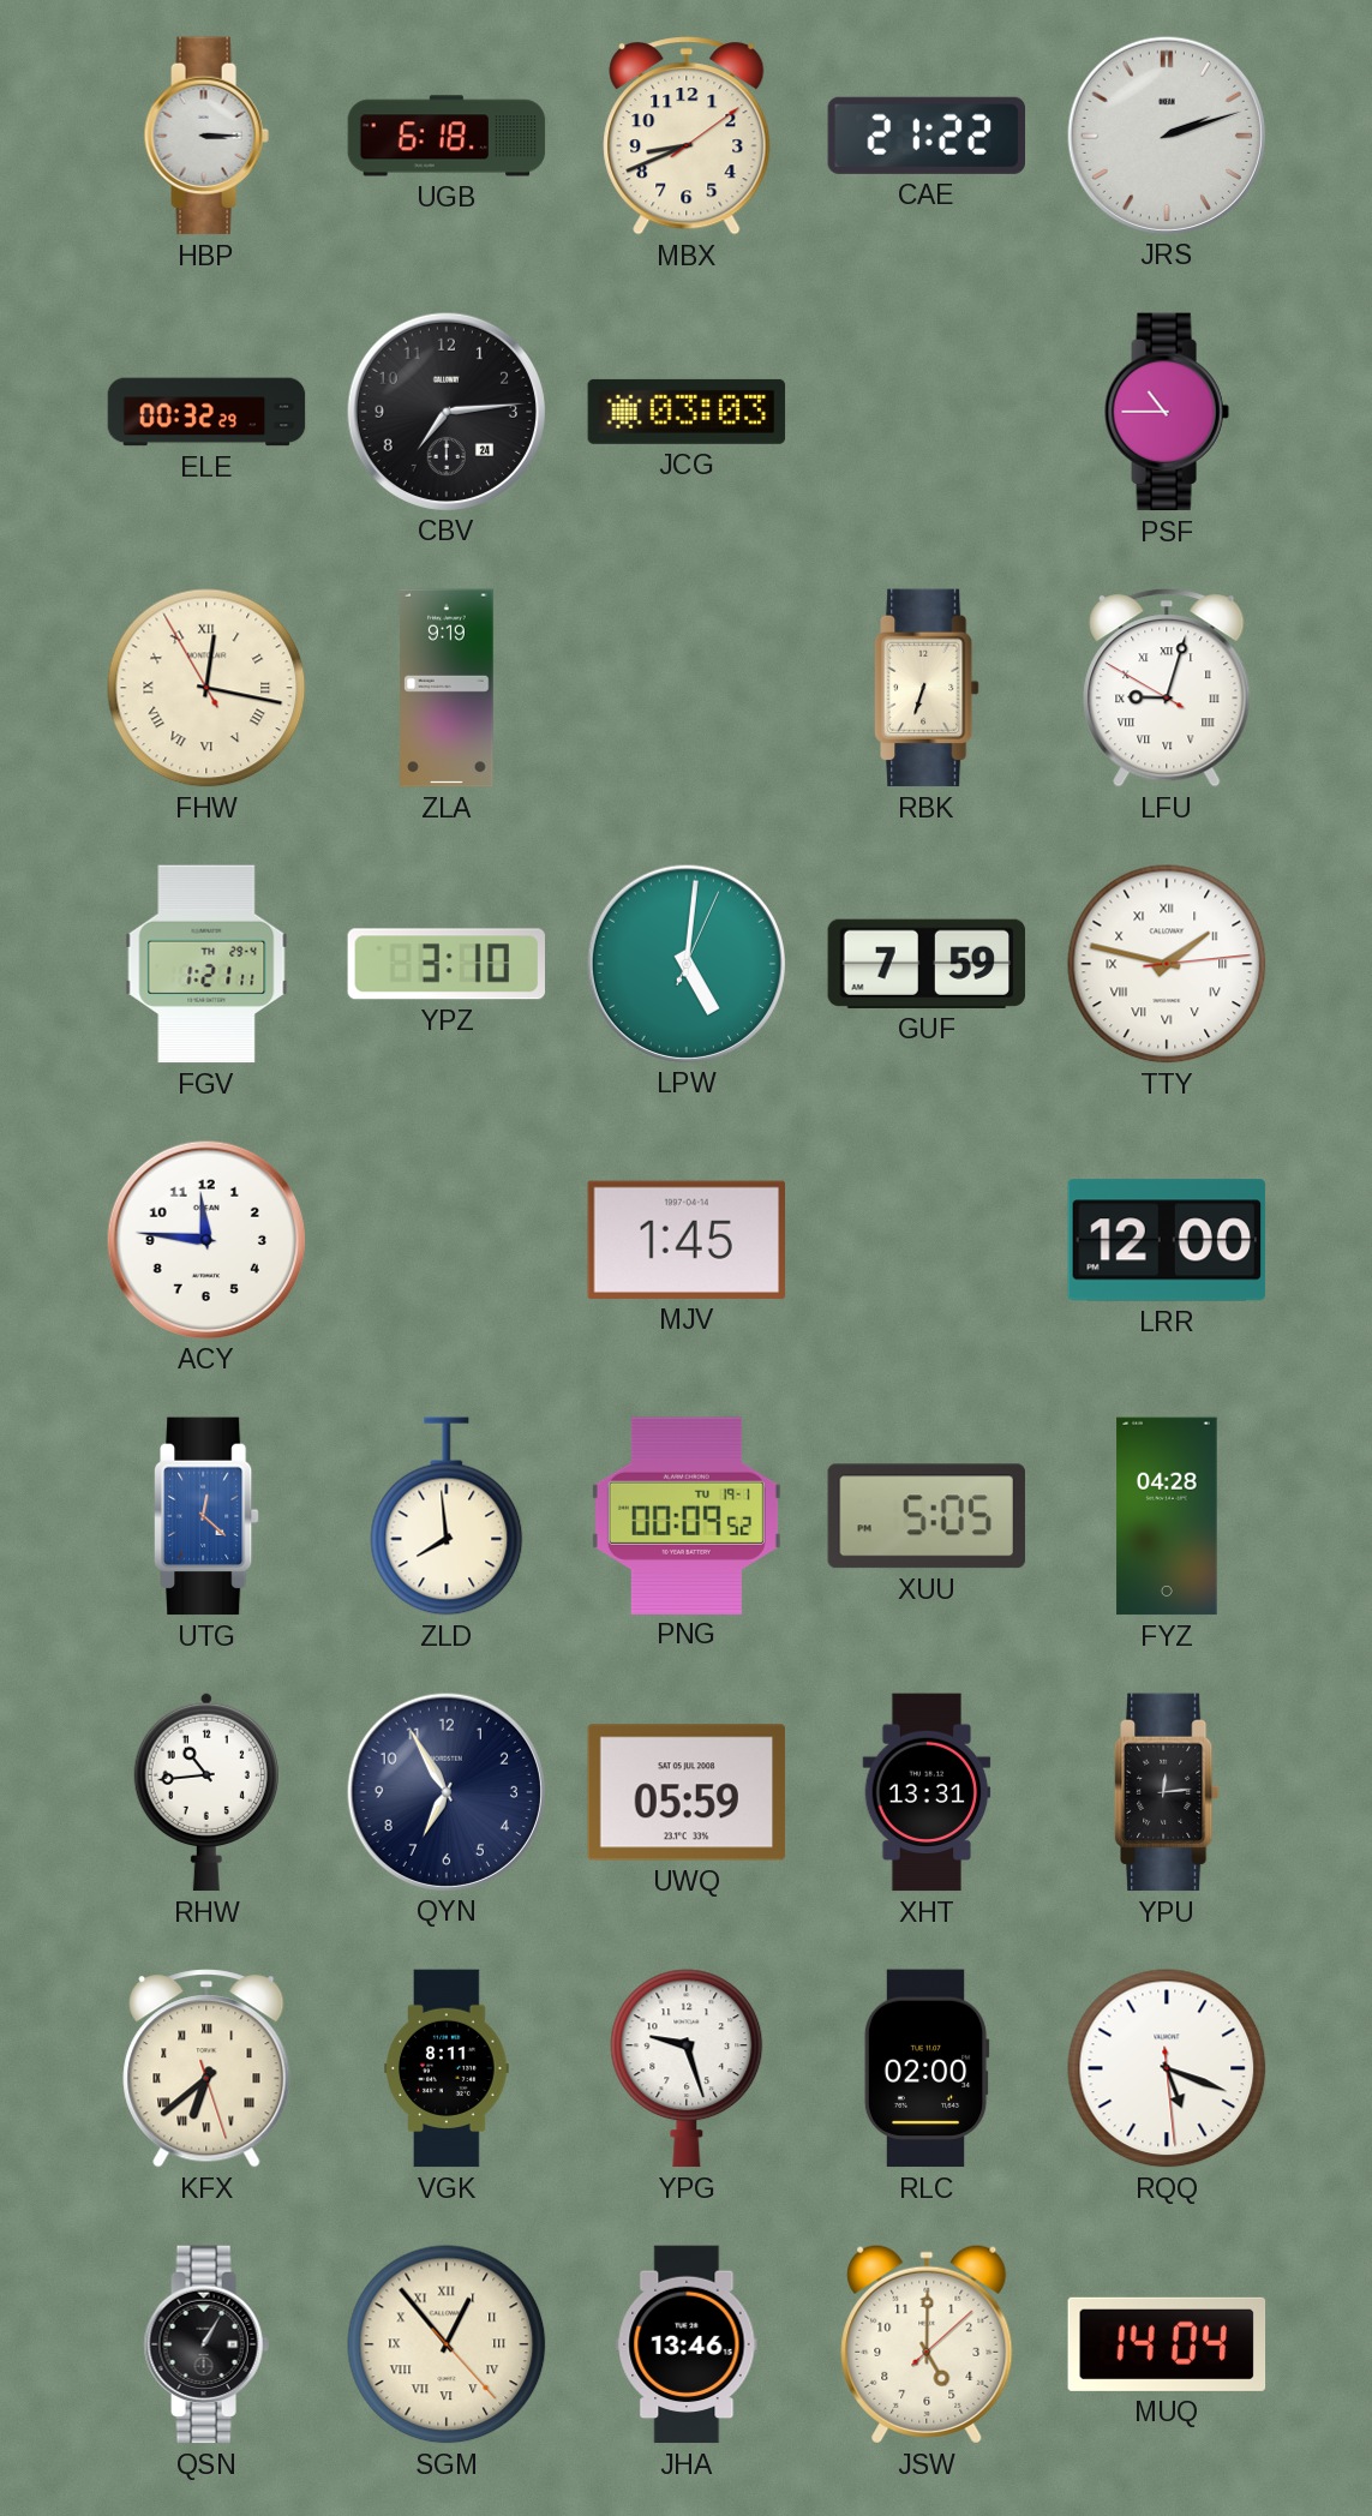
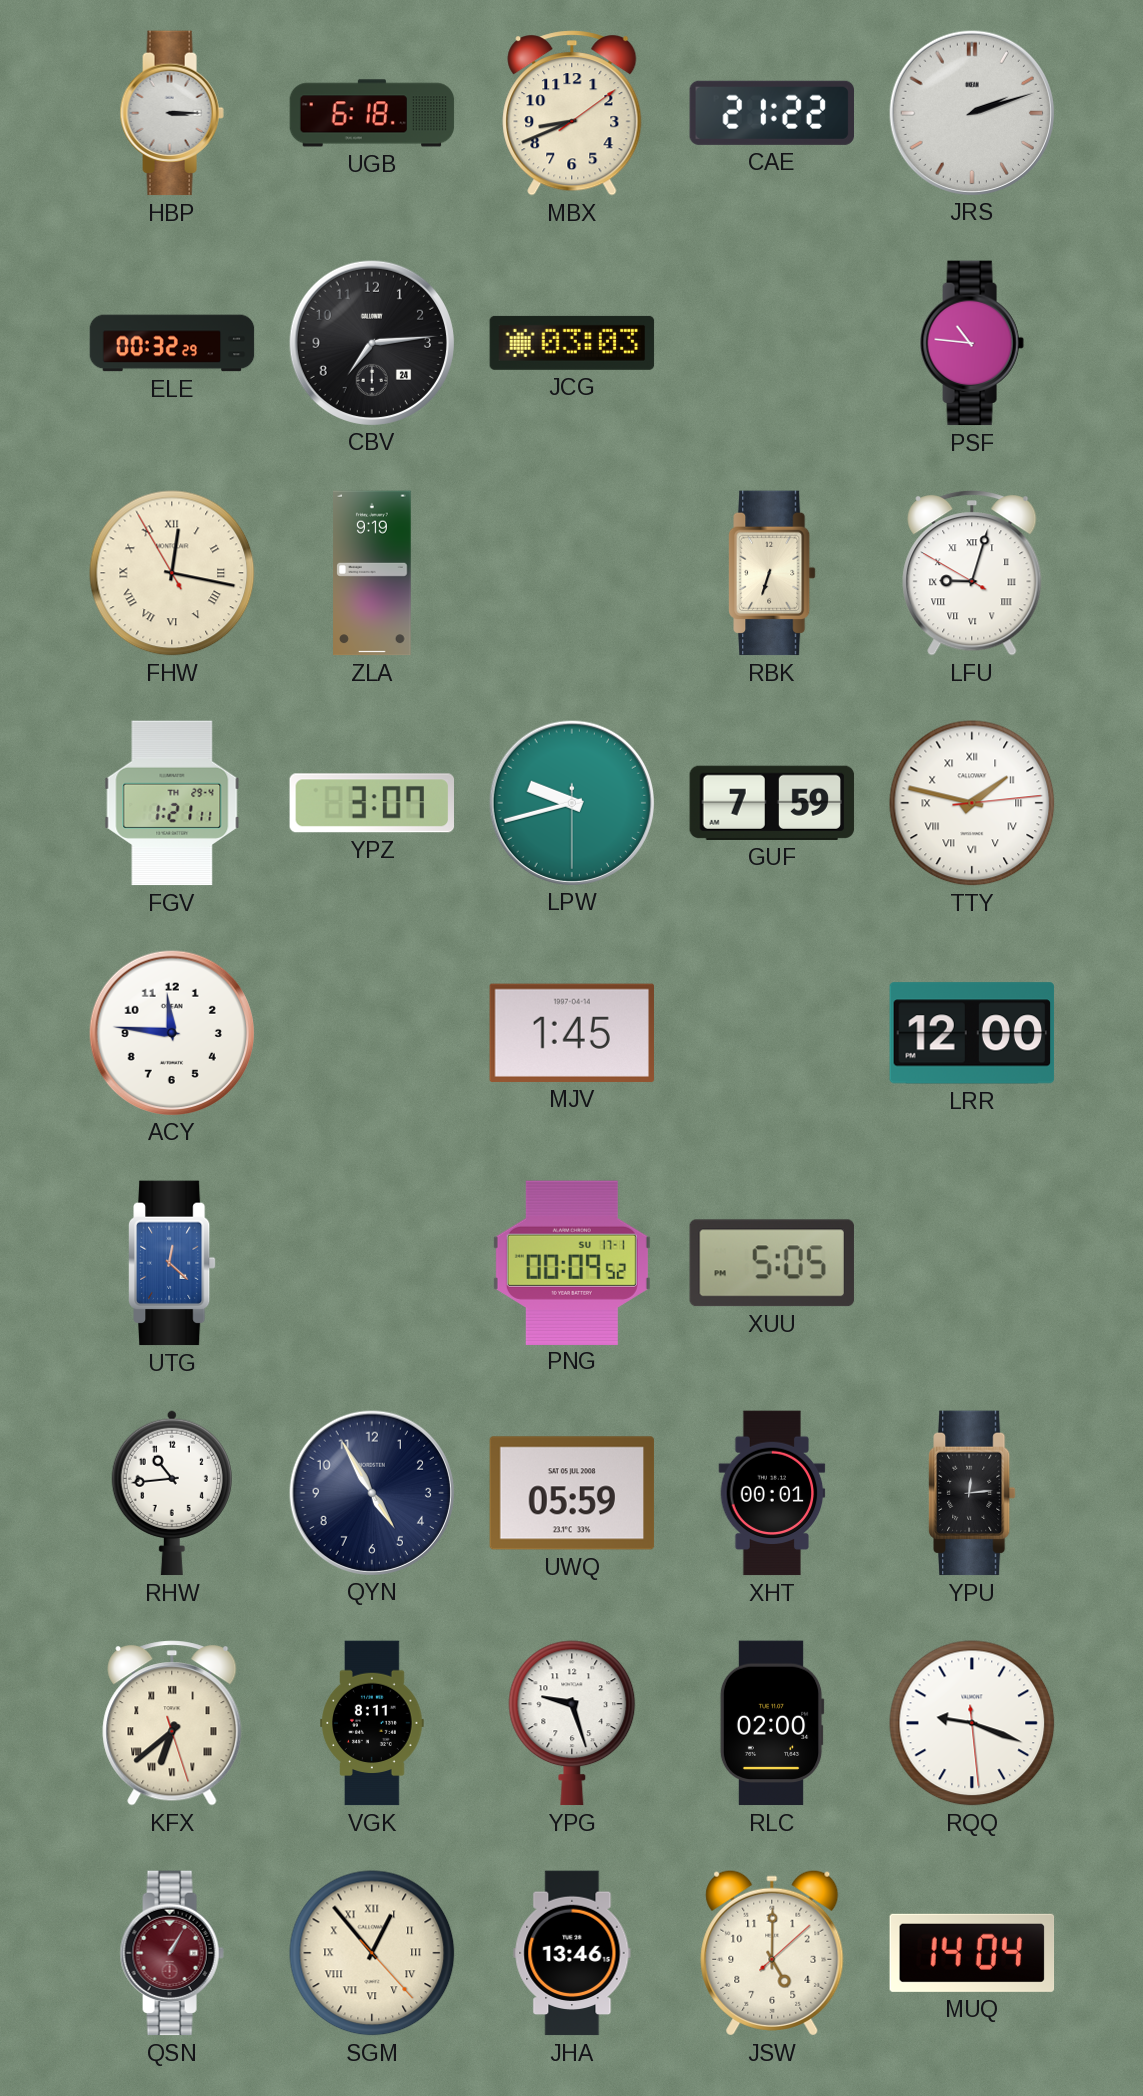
PSF: 10:45 -> 10:46 (972, 343)
YPZ: 3:10 -> 3:07 (371, 803)
LPW: 5:01 -> 9:42 (571, 802)
ZLD: 7:59 -> none (447, 1516)
PNG date: TU 19-1 -> SU 17-1 (572, 1262)
FYZ: 04:28 -> none (1167, 1516)
QYN: 6:55 -> 4:55 (371, 1492)
XHT: 13:31 -> 00:01 (772, 1493)
RQQ: 5:18 -> 9:18 (972, 1723)
QSN dial: black -> burgundy (172, 1953)
